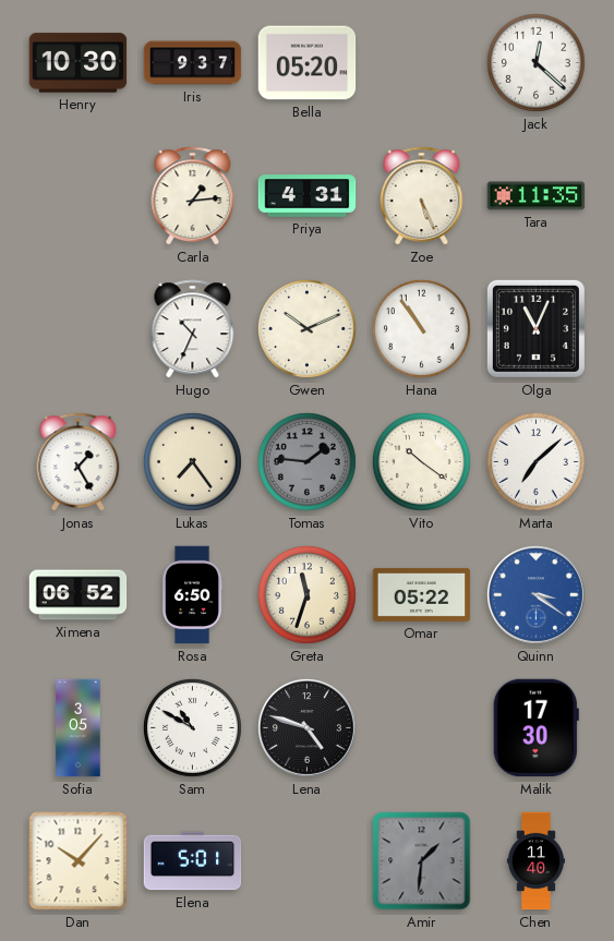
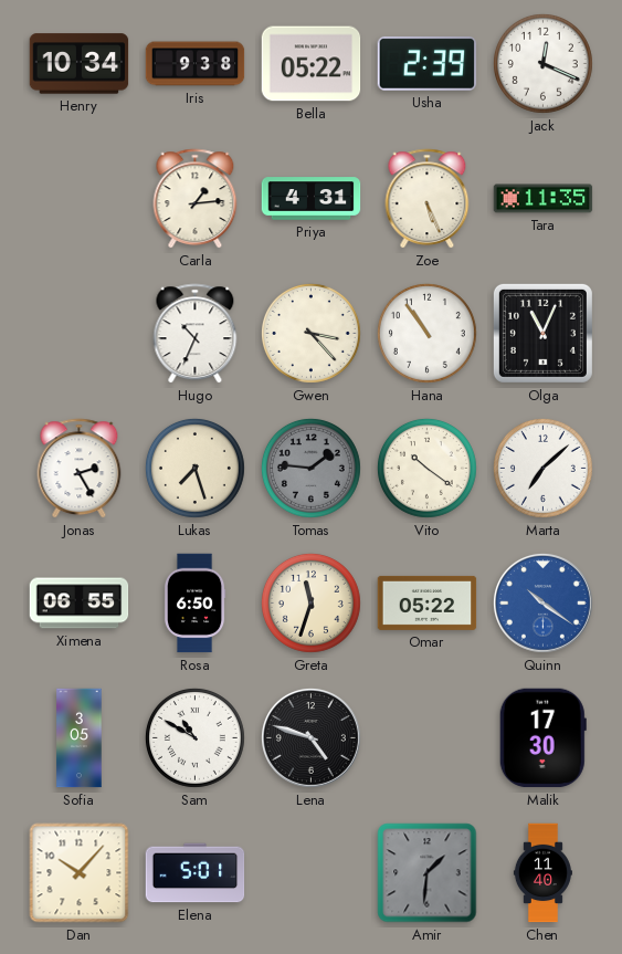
Henry: 10:30 -> 10:34 (80, 64)
Iris: 9:37 -> 9:38 (196, 64)
Bella: 05:20 -> 05:22 (312, 64)
Usha: none -> 2:39 (428, 64)
Jack: 12:22 -> 12:19 (542, 63)
Gwen: 10:11 -> 3:23 (310, 333)
Jonas: 1:25 -> 2:25 (80, 469)
Lukas: 7:24 -> 7:27 (194, 468)
Ximena: 06:52 -> 06:55 (80, 604)
Quinn: 3:21 -> 10:21 (542, 602)
